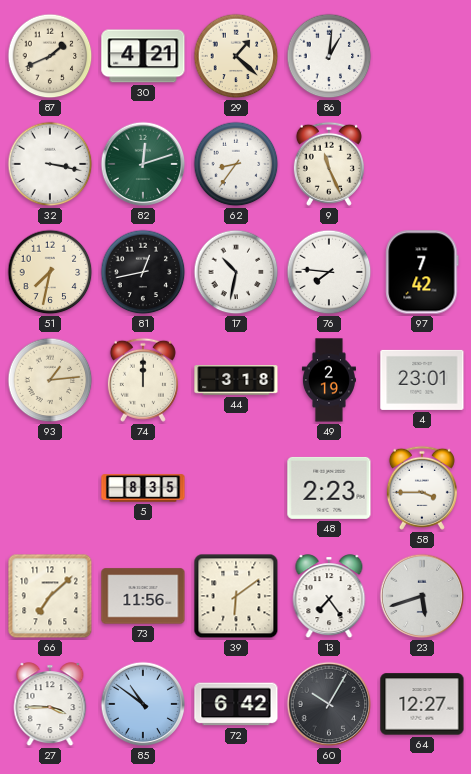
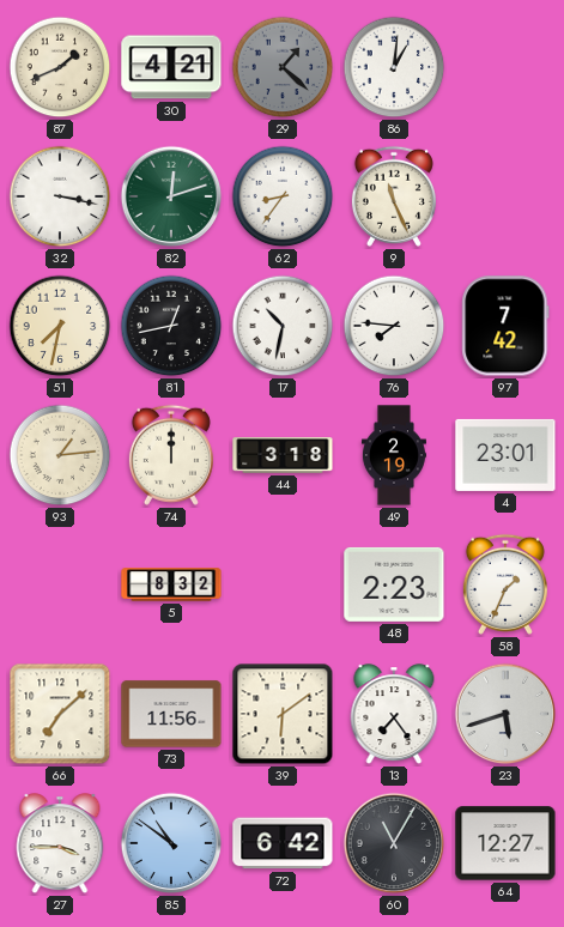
29 dial: cream -> grey (283, 67)
5: 8:35 -> 8:32 (171, 584)
58: 3:45 -> 1:34 (505, 584)
60: 10:05 -> 11:05 (394, 843)
